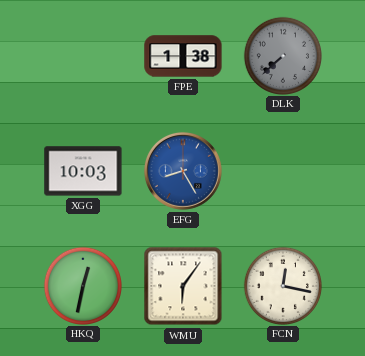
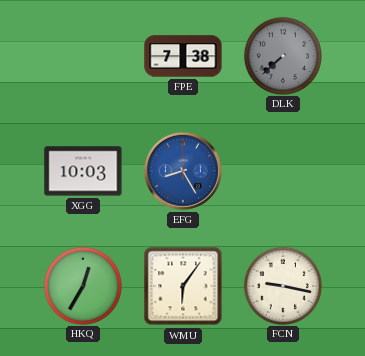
FPE: 1:38 -> 7:38 (183, 56)
HKQ: 12:32 -> 12:35 (82, 285)
FCN: 12:17 -> 9:17 (282, 285)
